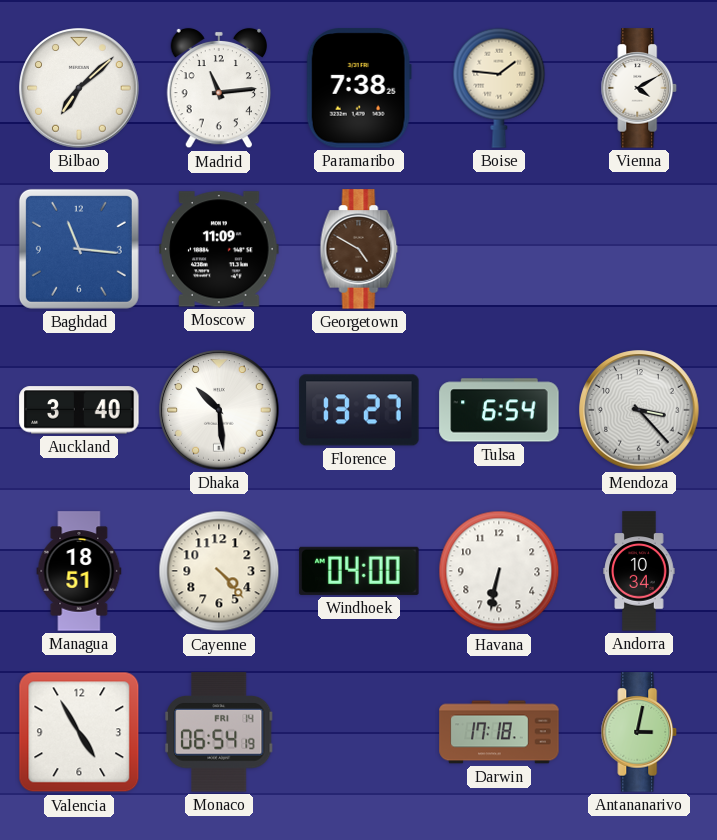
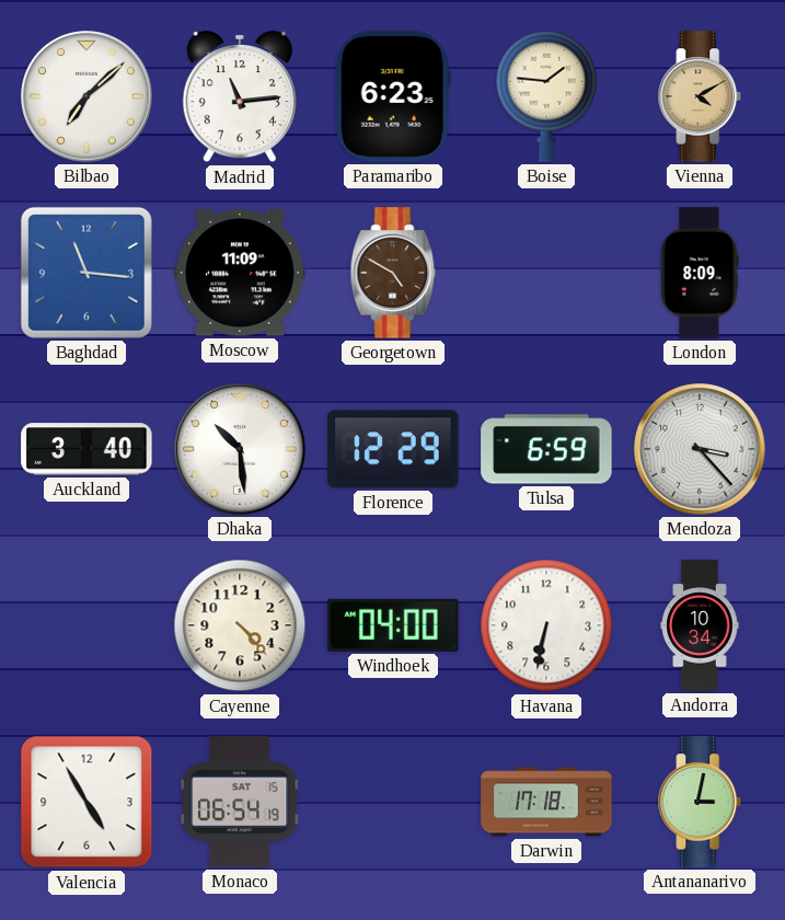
Paramaribo: 7:38 -> 6:23 (393, 96)
Vienna dial: white -> champagne (700, 96)
London: none -> 8:09 (700, 273)
Florence: 13:27 -> 12:29 (393, 449)
Tulsa: 6:54 -> 6:59 (546, 449)
Managua: 18:51 -> none (79, 571)
Monaco date: FRI 14 -> SAT 15 (240, 802)
